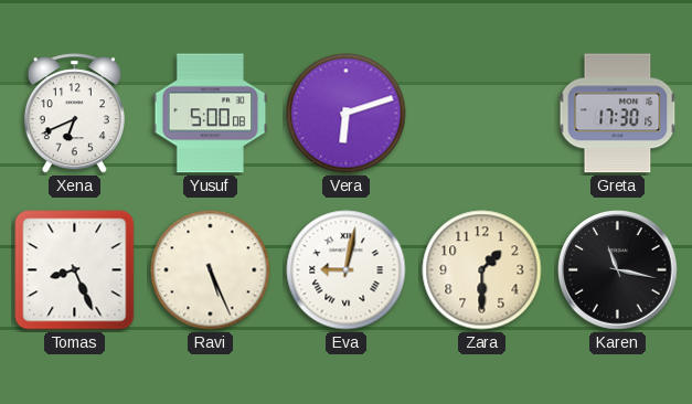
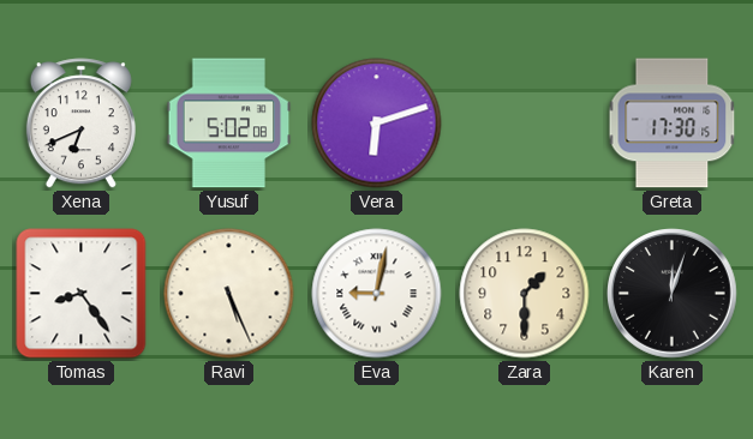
Yusuf: 5:00 -> 5:02 (229, 124)
Tomas: 8:26 -> 8:24 (82, 294)
Karen: 11:17 -> 12:03 (673, 294)
